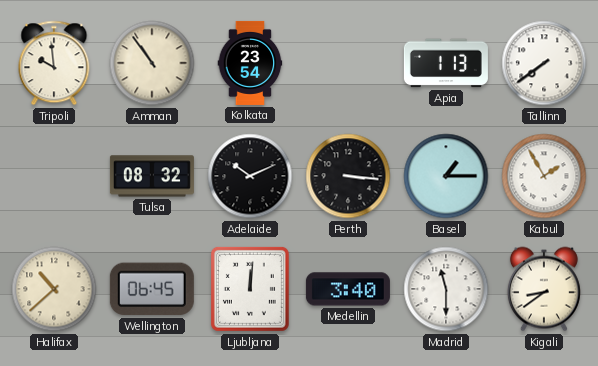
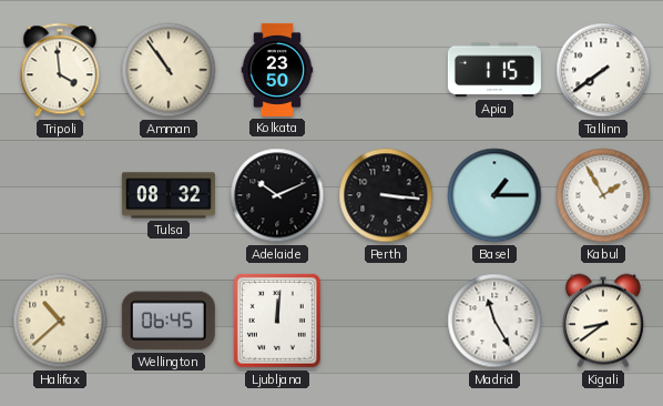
Tripoli: 9:59 -> 3:59 (60, 70)
Kolkata: 23:54 -> 23:50 (277, 70)
Apia: 1:13 -> 1:15 (494, 70)
Medellin: 3:40 -> none (348, 289)
Madrid: 11:30 -> 11:25 (494, 321)
